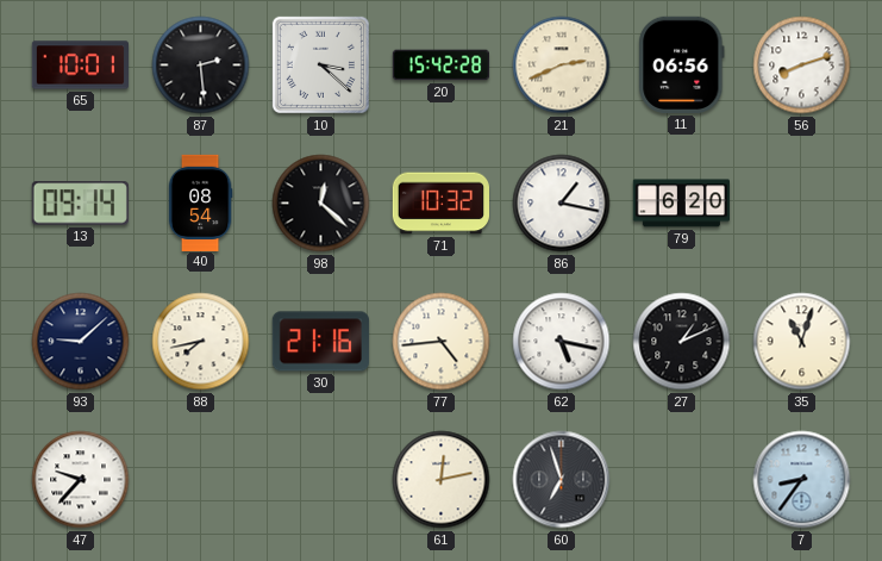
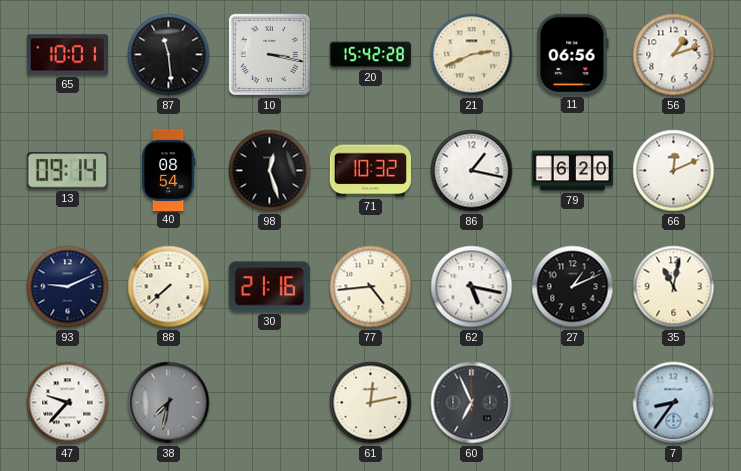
87: 2:29 -> 11:29 (169, 55)
10: 3:22 -> 3:17 (269, 54)
56: 8:12 -> 1:12 (674, 55)
98: 12:22 -> 12:27 (270, 171)
66: none -> 12:11 (674, 171)
93: 9:08 -> 9:11 (68, 287)
88: 7:43 -> 7:38 (169, 287)
35: 11:03 -> 11:02 (674, 287)
38: none -> 7:32 (169, 403)
60: 6:57 -> 6:56 (472, 403)
